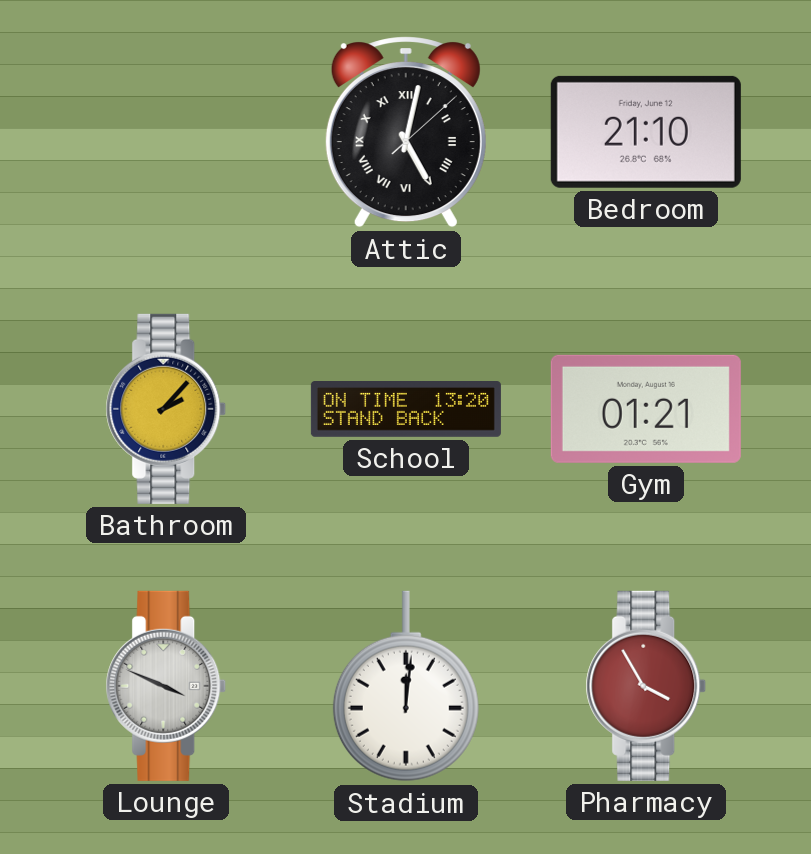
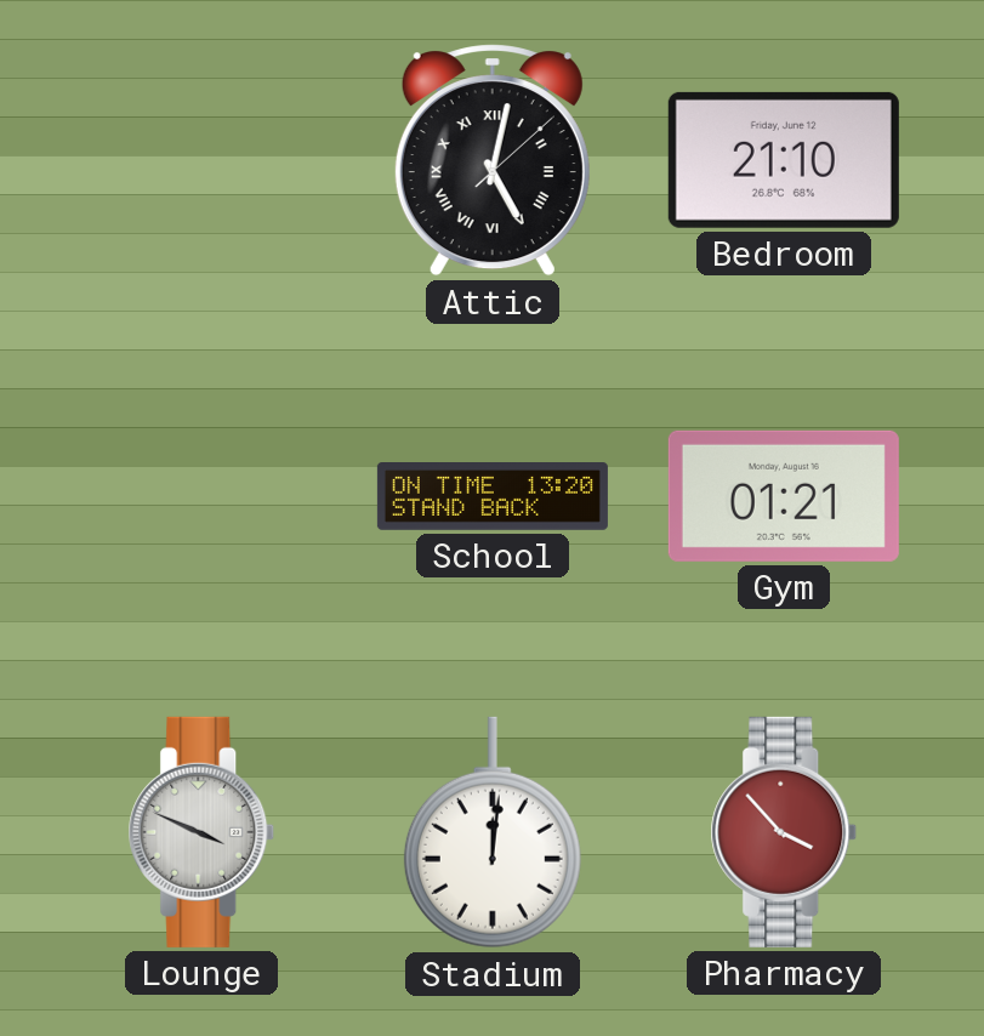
Bathroom: 2:07 -> none (166, 409)
Pharmacy: 3:55 -> 3:53 (784, 832)
